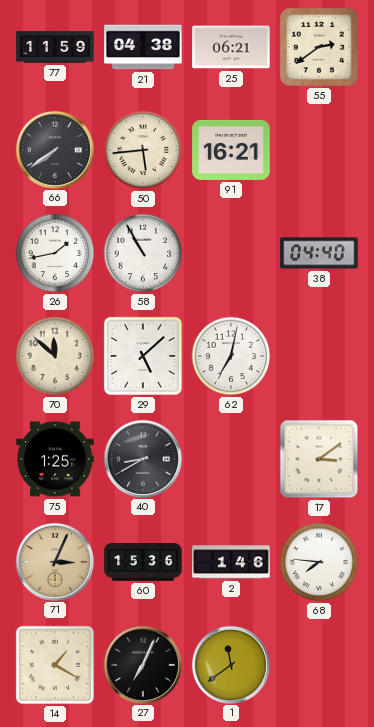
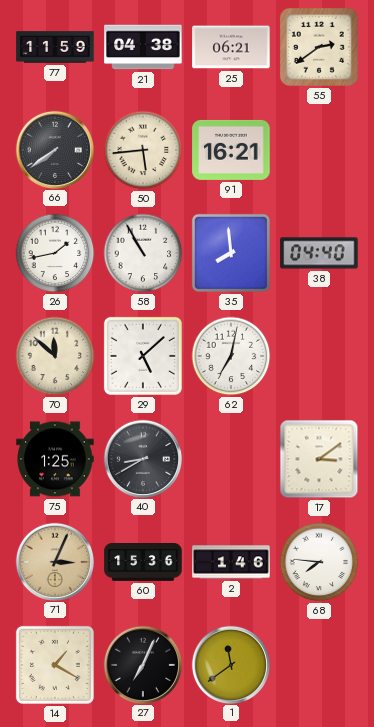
35: none -> 7:59 (231, 253)
